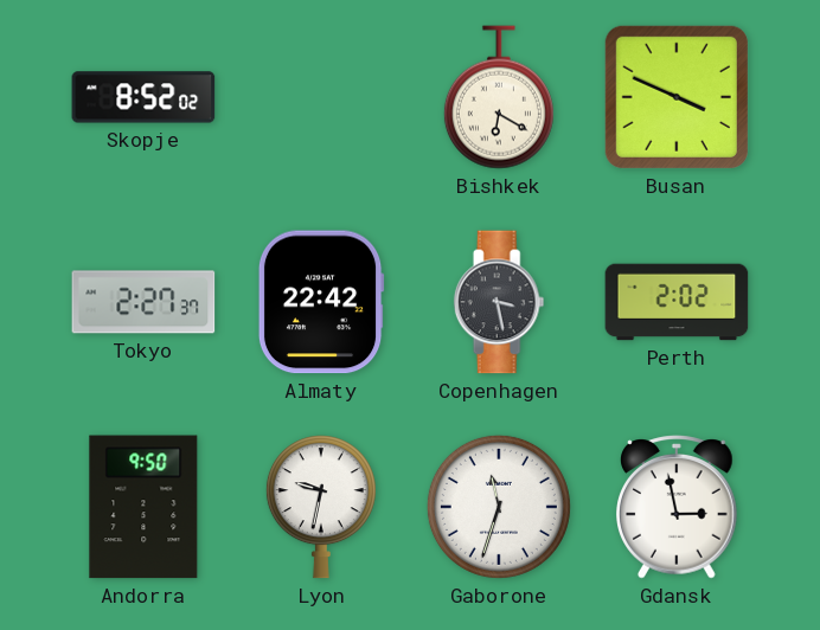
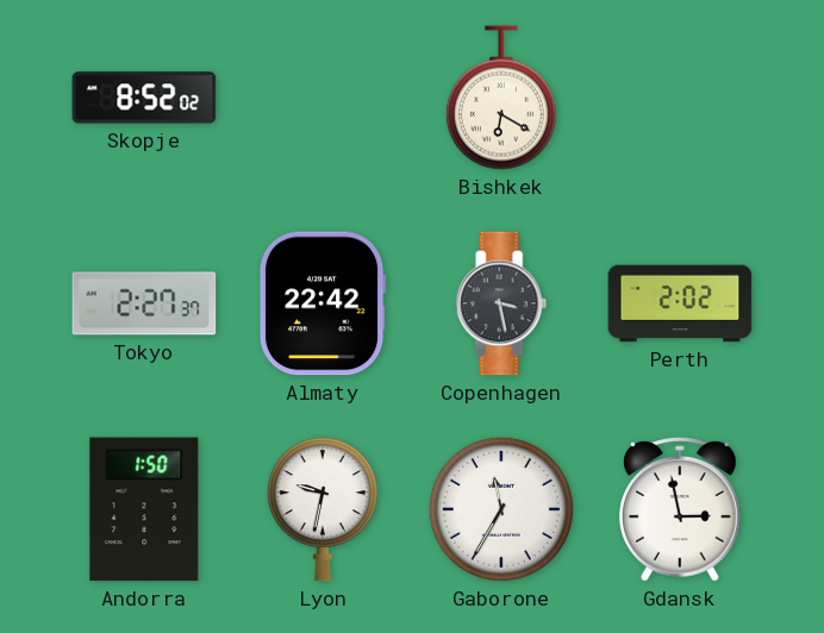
Busan: 3:49 -> none (677, 97)
Andorra: 9:50 -> 1:50 (144, 509)
Gaborone: 11:33 -> 11:35 (501, 509)
